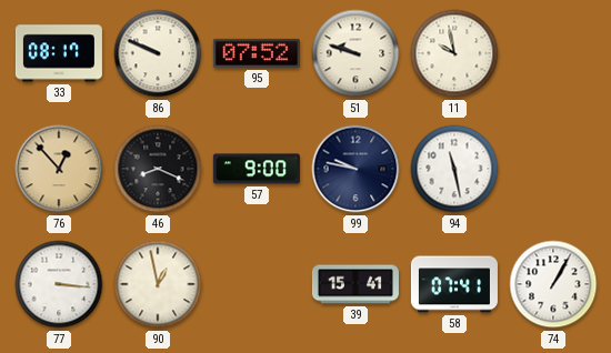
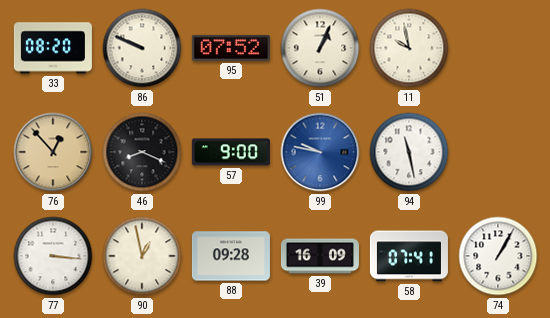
33: 08:17 -> 08:20 (53, 48)
51: 9:48 -> 1:04 (320, 48)
99 dial: navy -> blue (320, 152)
88: none -> 09:28 (231, 256)
39: 15:41 -> 16:09 (320, 256)
